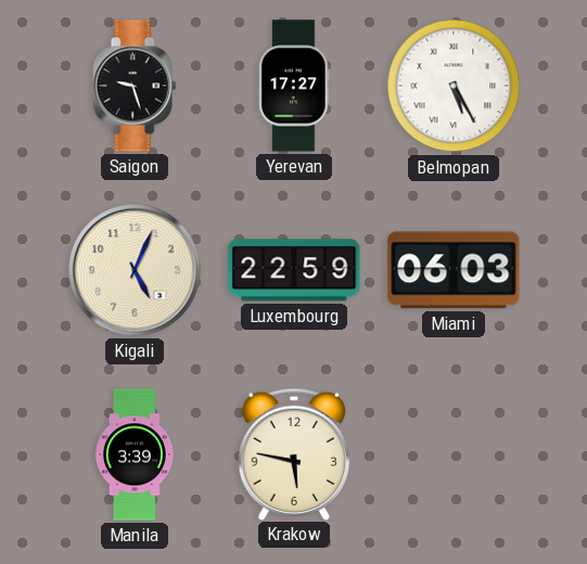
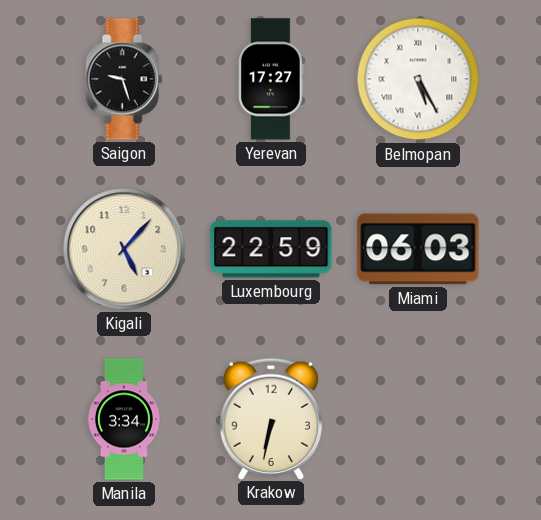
Kigali: 5:04 -> 5:07 (124, 249)
Manila: 3:39 -> 3:34 (124, 419)
Krakow: 5:47 -> 6:32 (271, 418)
